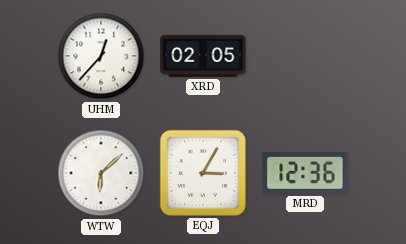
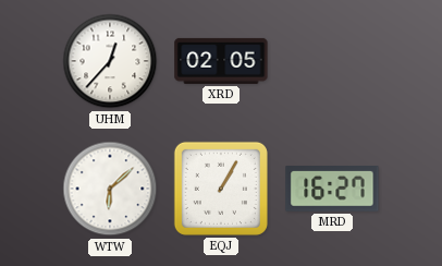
EQJ: 3:05 -> 1:05 (221, 189)
MRD: 12:36 -> 16:27 (332, 190)
